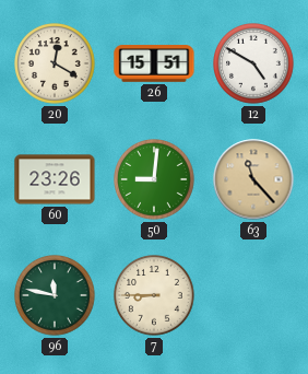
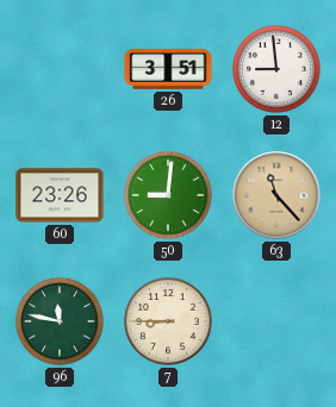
20: 12:20 -> none (55, 63)
26: 15:51 -> 3:51 (168, 69)
12: 4:50 -> 8:59 (276, 69)
